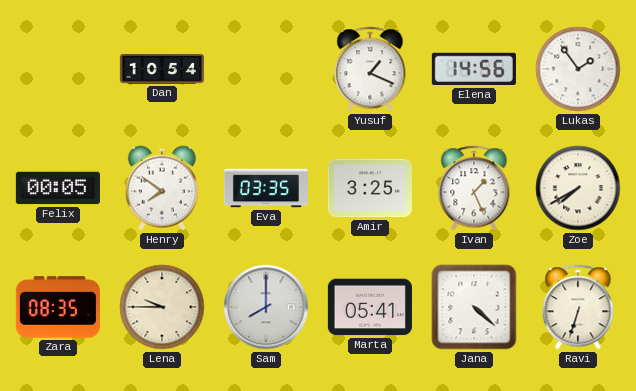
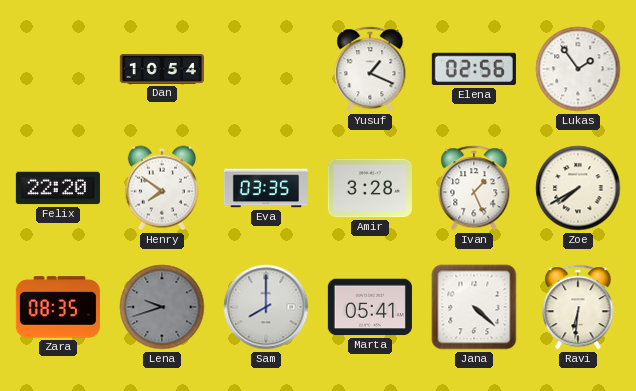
Elena: 14:56 -> 02:56 (474, 69)
Felix: 00:05 -> 22:20 (58, 188)
Amir: 3:25 -> 3:28 (370, 188)
Lena: 9:45 -> 9:42 (162, 307)
Lena dial: cream -> grey (162, 307)
Ravi: 6:33 -> 6:31 (578, 307)
